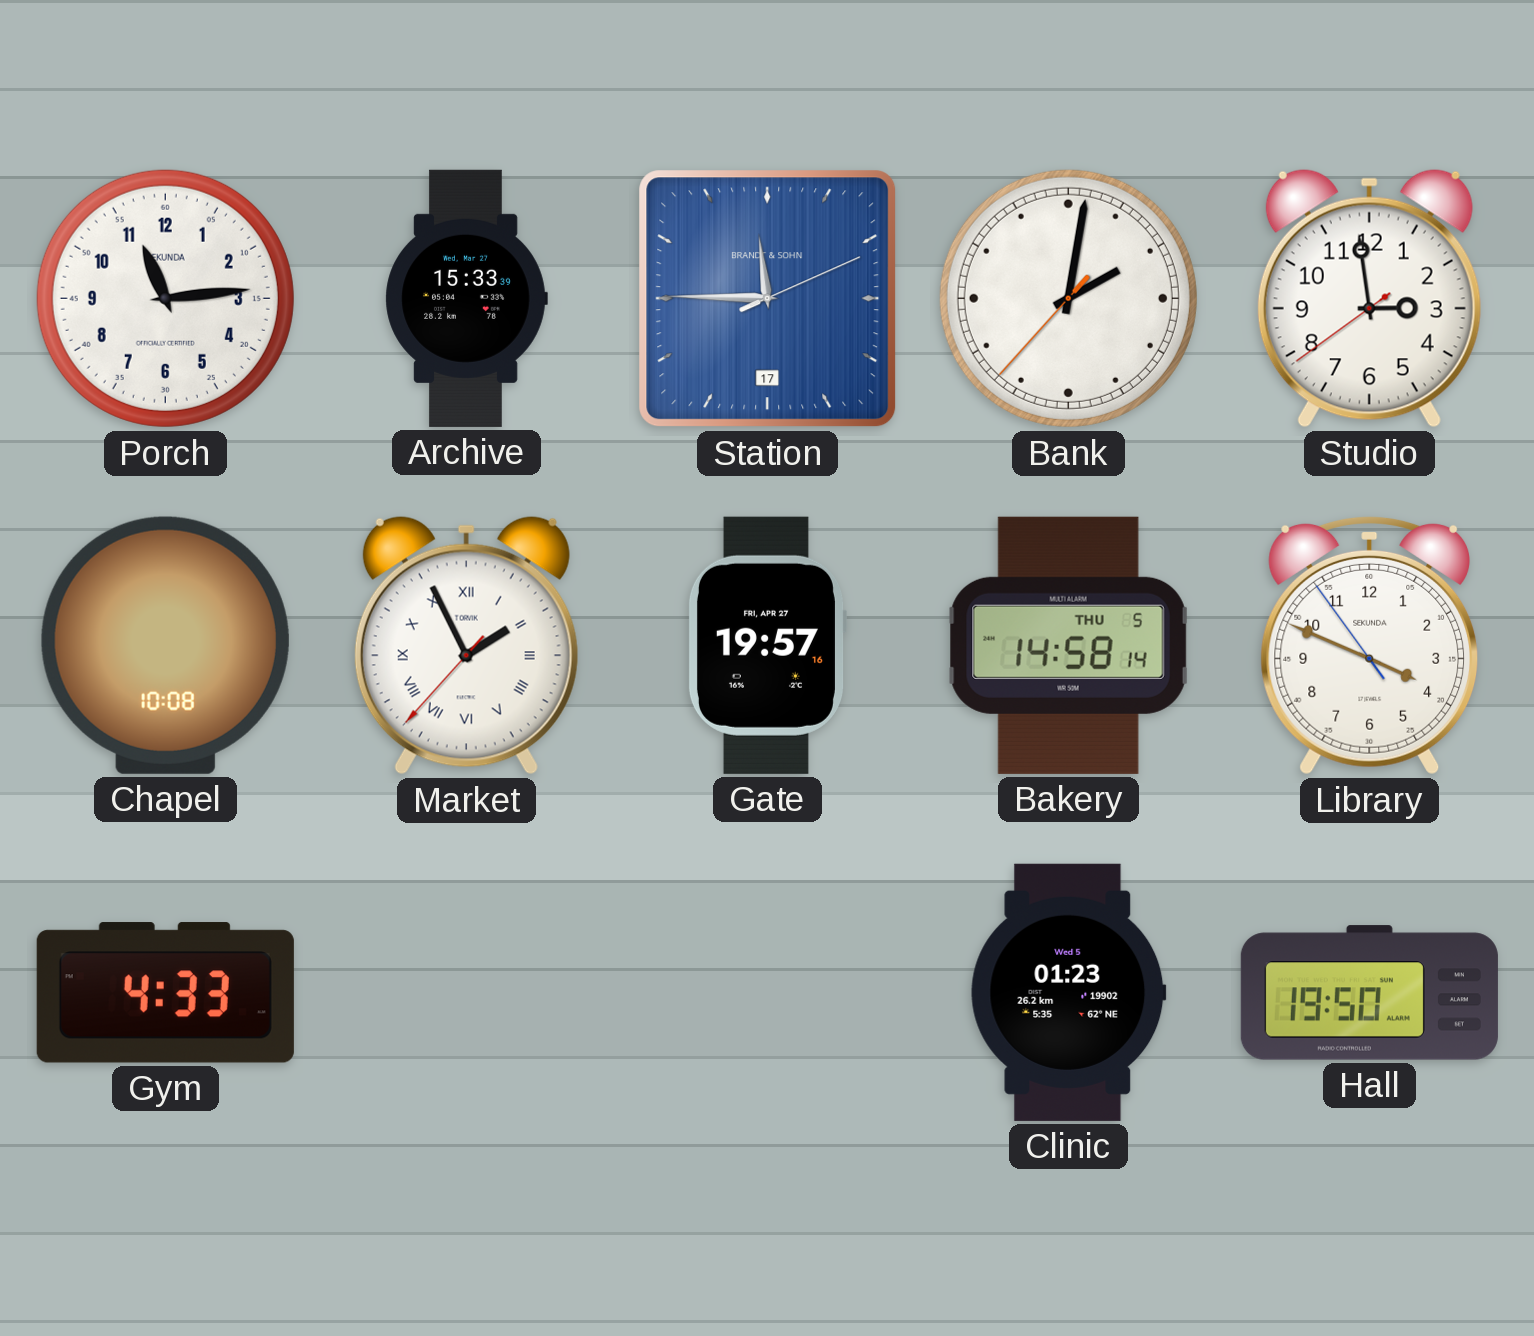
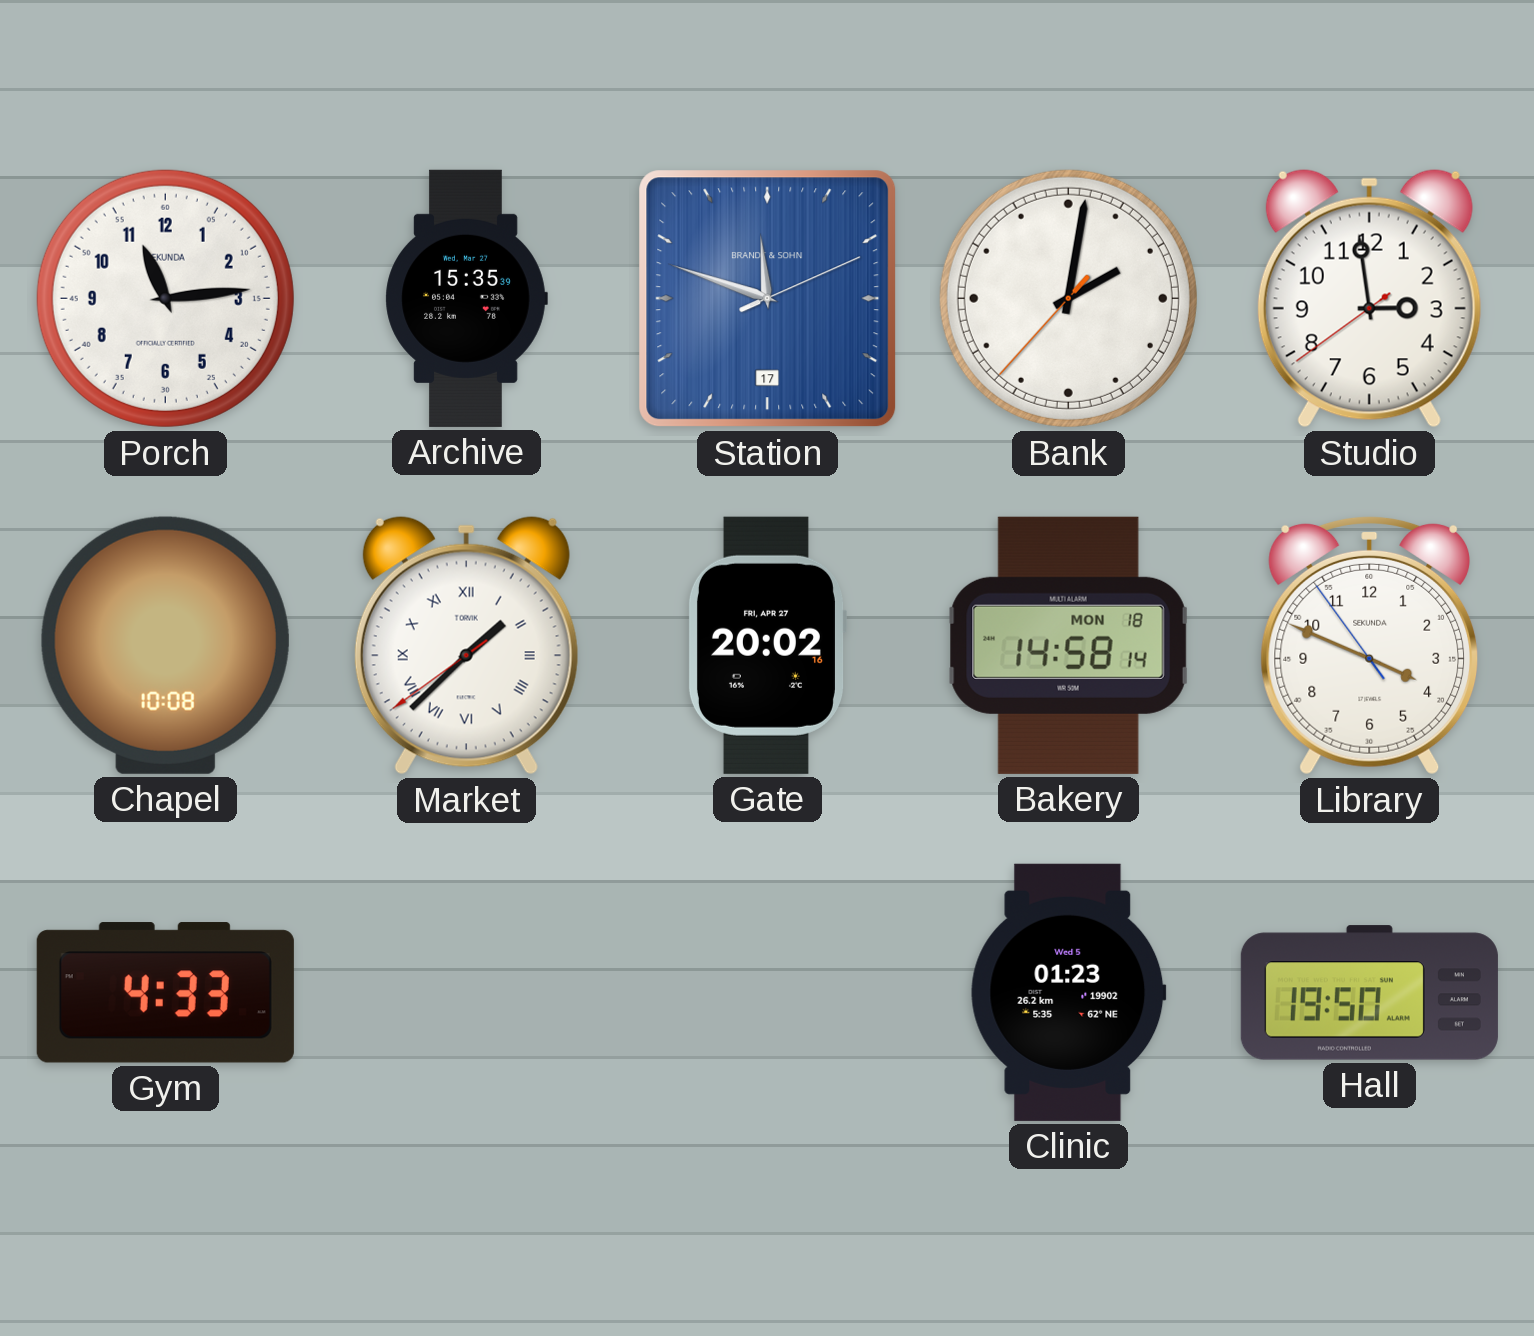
Archive: 15:33 -> 15:35 (466, 298)
Station: 11:45 -> 11:48 (768, 299)
Market: 1:55 -> 1:37 (466, 646)
Gate: 19:57 -> 20:02 (767, 645)
Bakery date: THU 5 -> MON 18 (1068, 645)
